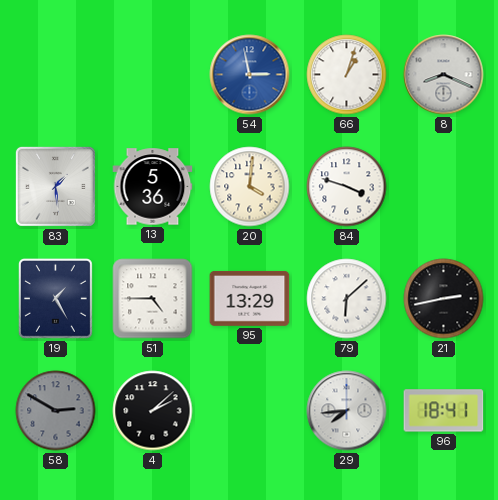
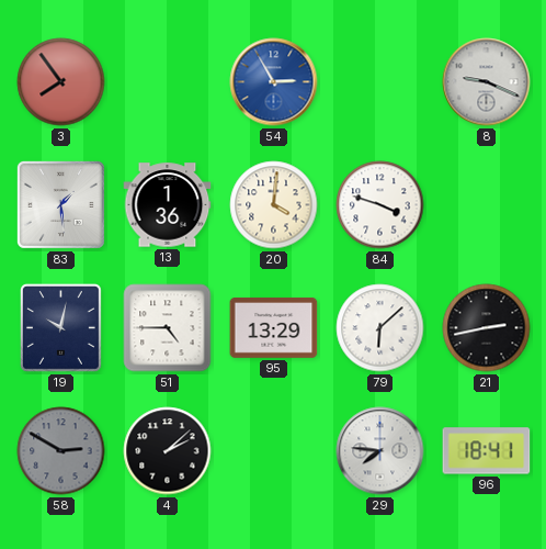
3: none -> 7:54 (61, 82)
54: 2:58 -> 2:55 (274, 82)
66: 1:03 -> none (347, 75)
8: 8:19 -> 9:19 (487, 82)
13: 5:36 -> 1:36 (168, 205)
19: 1:25 -> 10:02 (60, 328)
29: 7:44 -> 7:46 (380, 451)
